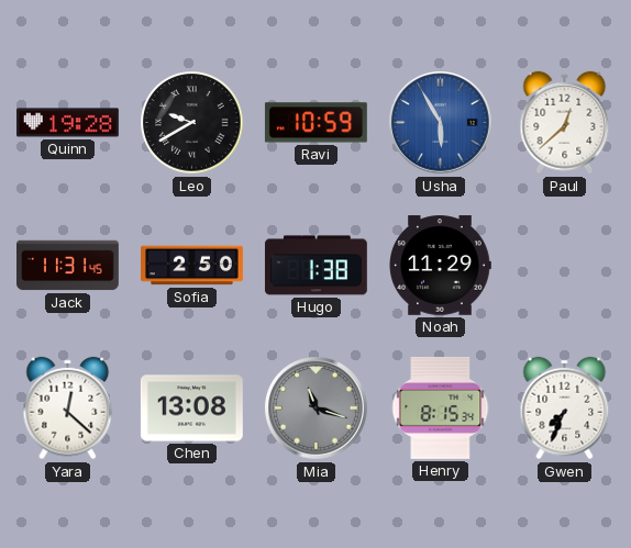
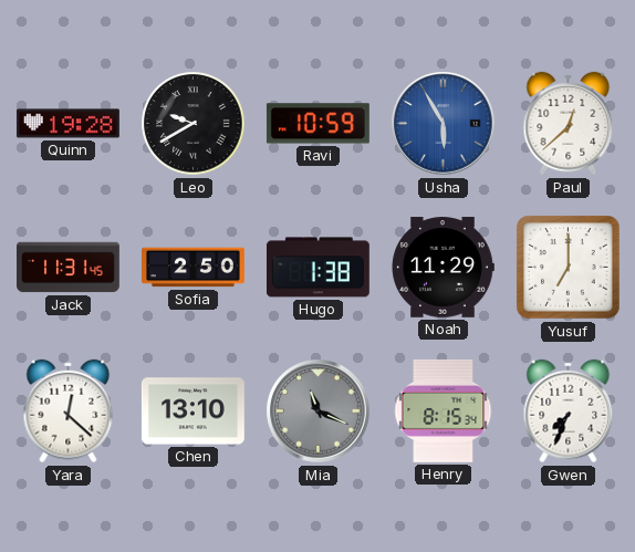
Yusuf: none -> 7:00 (569, 268)
Chen: 13:08 -> 13:10 (192, 412)
Mia: 11:18 -> 11:19 (319, 412)
